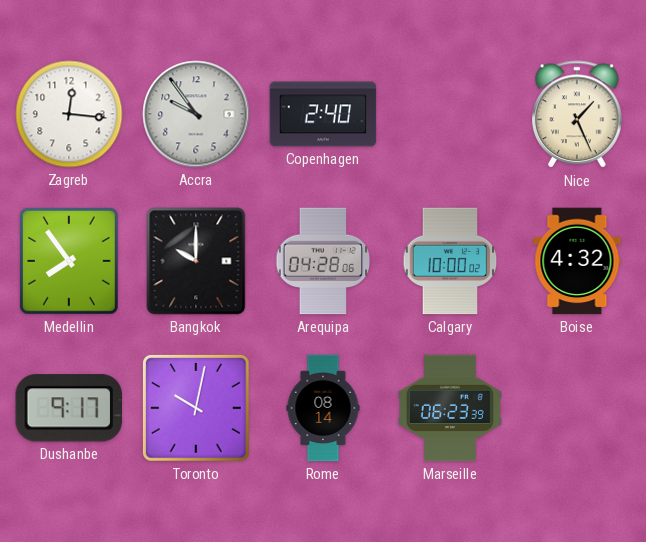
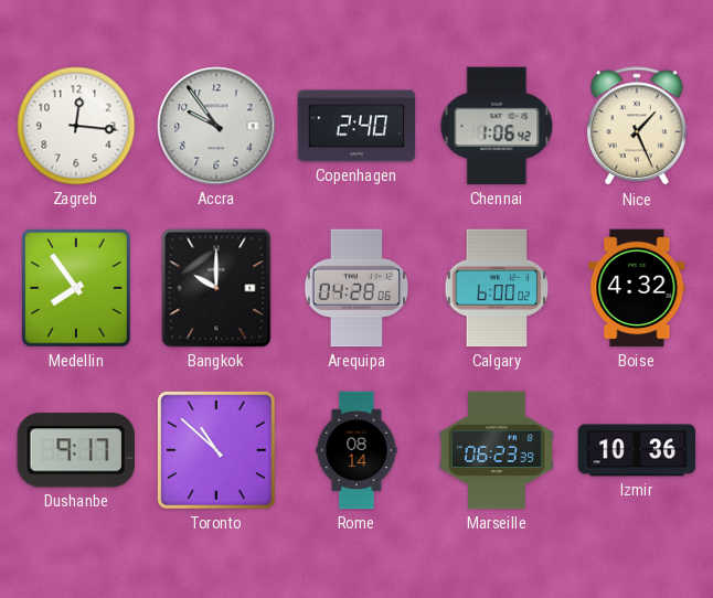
Chennai: none -> 1:06 (497, 126)
Calgary: 10:00 -> 6:00 (497, 288)
Toronto: 10:02 -> 10:52 (216, 450)
Izmir: none -> 10:36 (637, 450)
